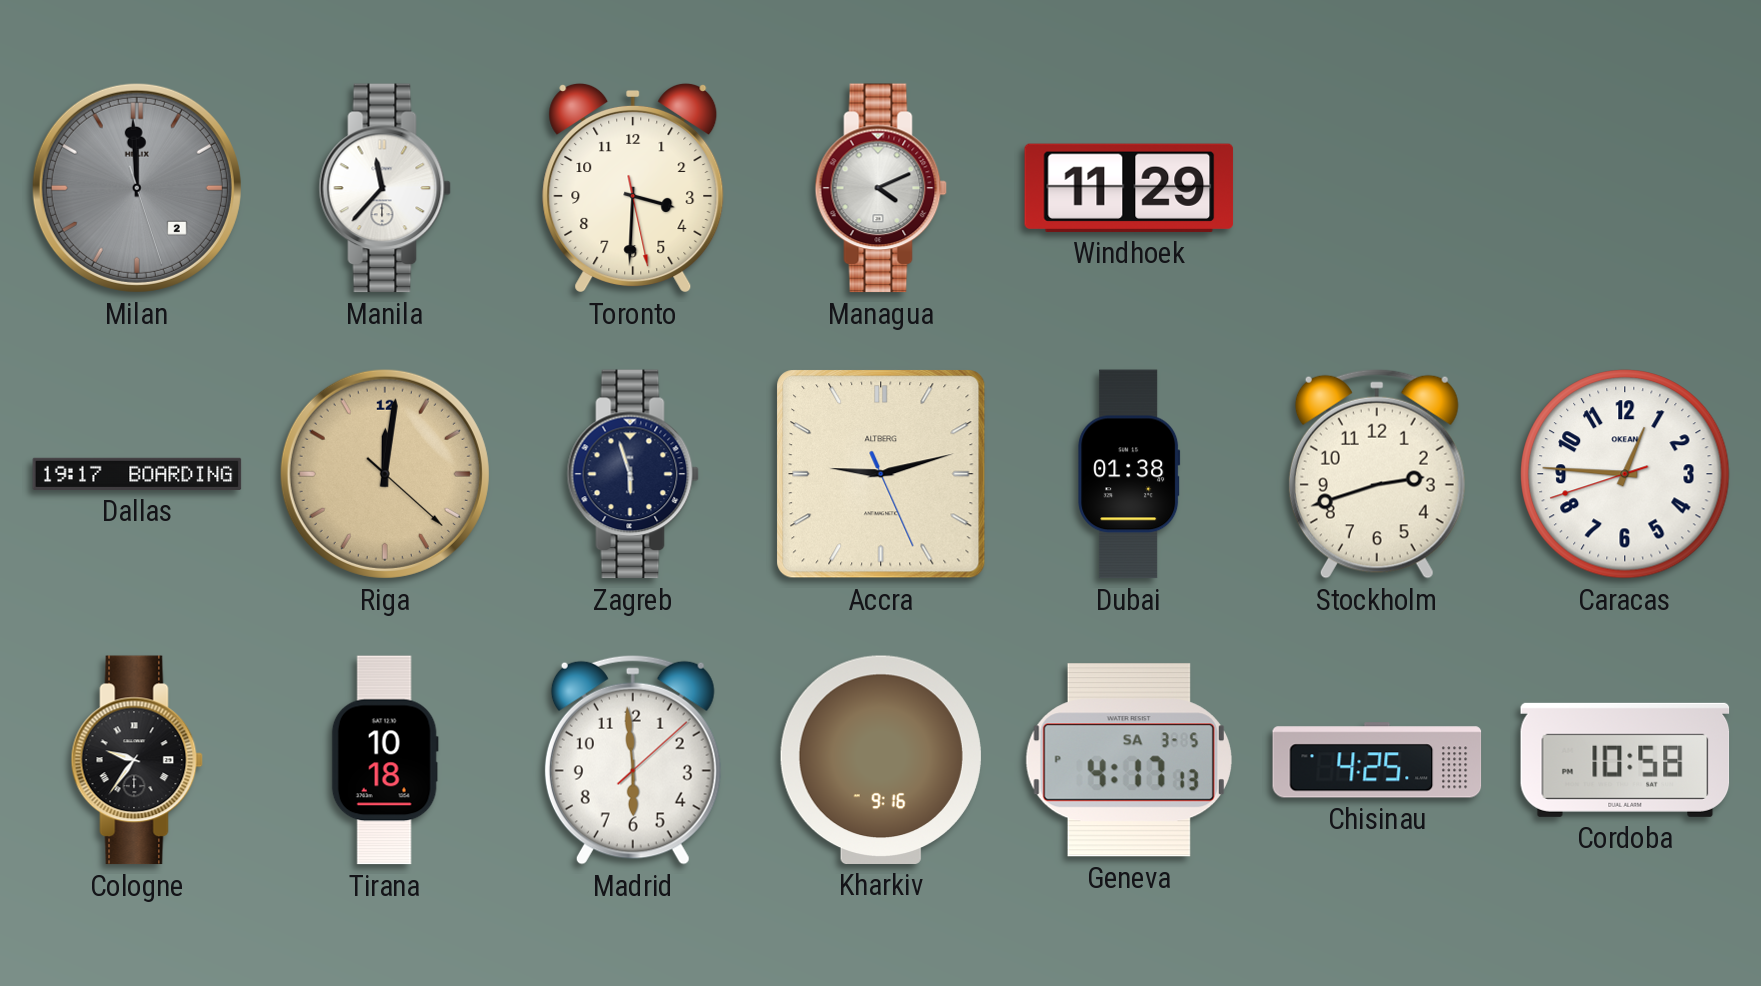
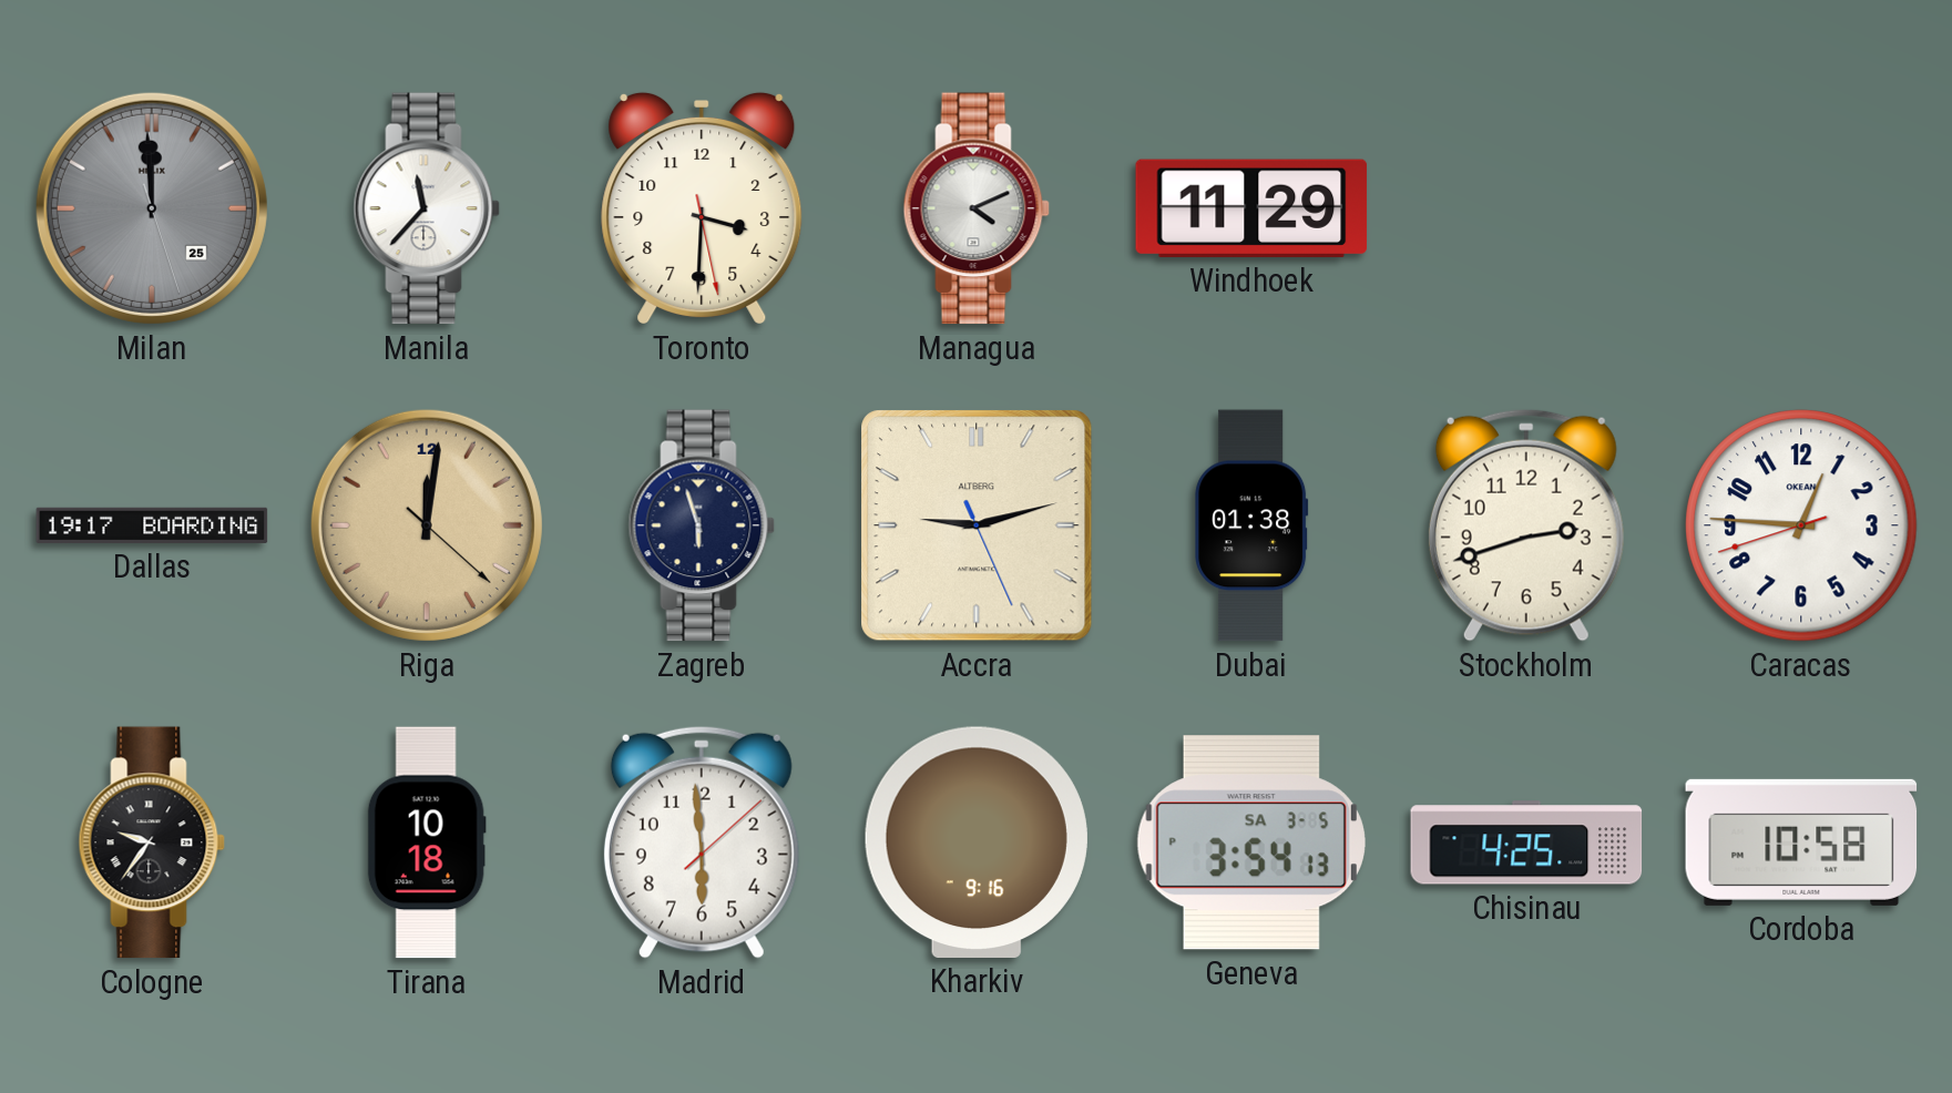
Milan date: 2 -> 25 (152, 208)
Geneva: 4:17 -> 3:54 (1251, 842)
